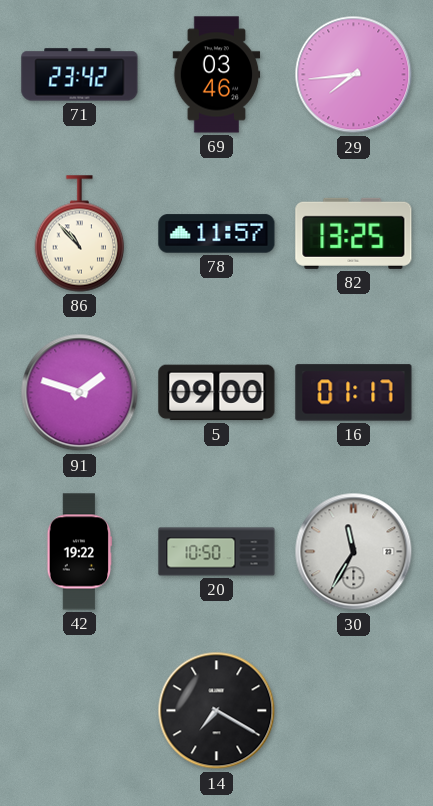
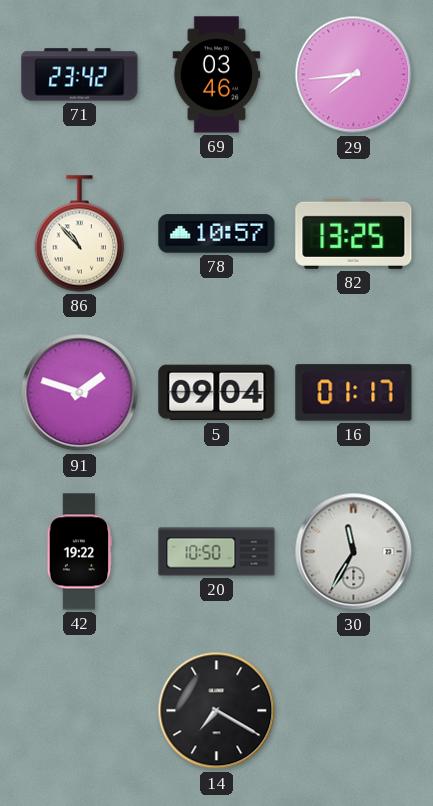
78: 11:57 -> 10:57 (217, 234)
5: 09:00 -> 09:04 (217, 393)
